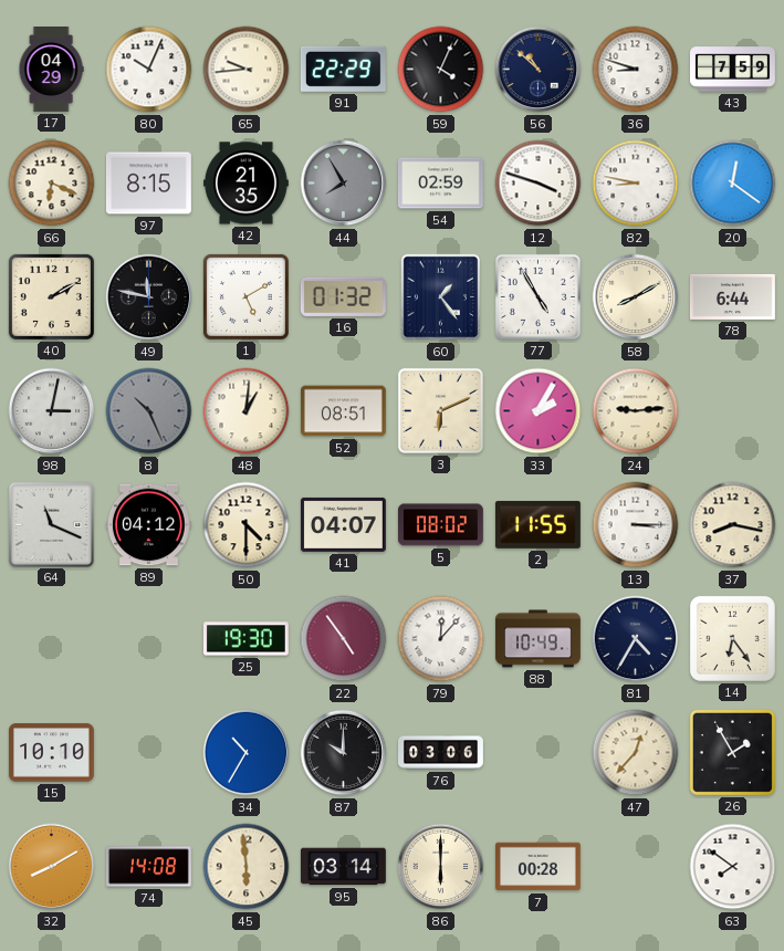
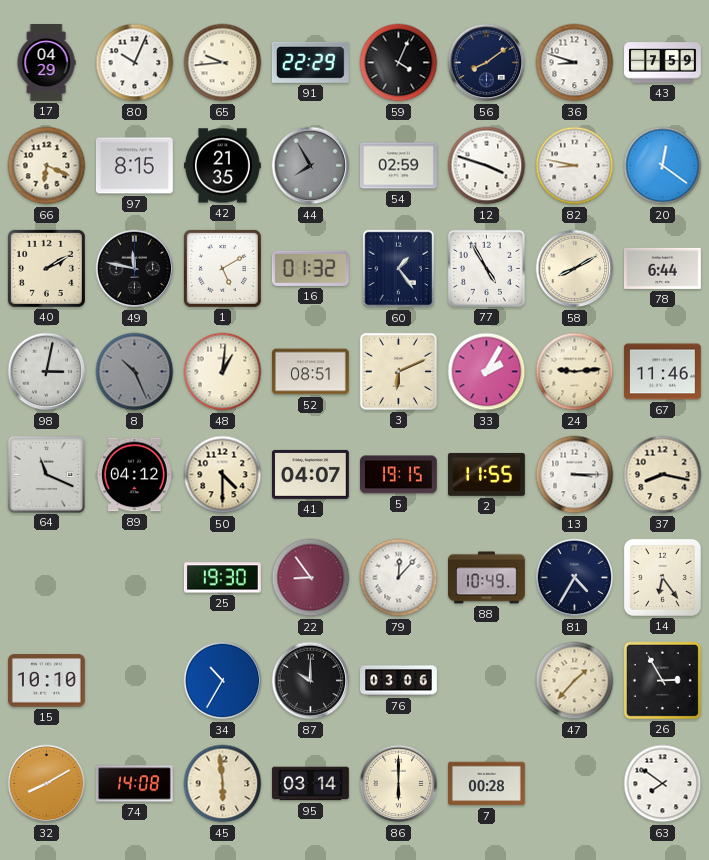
56: 10:52 -> 8:09 (487, 63)
67: none -> 11:46 (662, 372)
5: 08:02 -> 19:15 (398, 475)
22: 4:54 -> 8:54 (311, 578)
47: 12:37 -> 1:37 (575, 681)
26: 1:55 -> 2:55 (662, 680)
